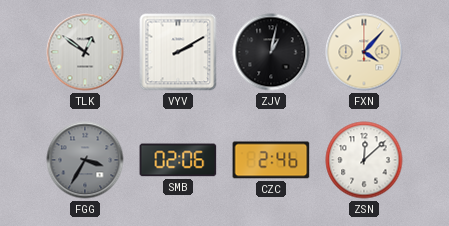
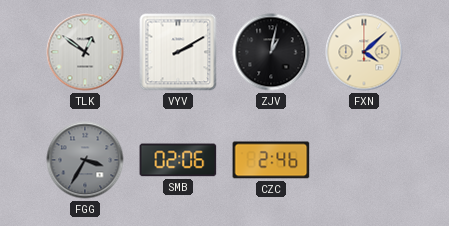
FXN: 4:07 -> 4:08 (364, 52)
ZSN: 12:08 -> none (364, 160)
